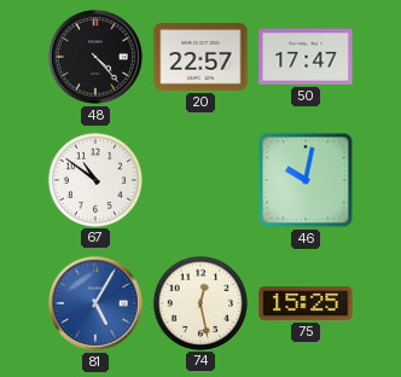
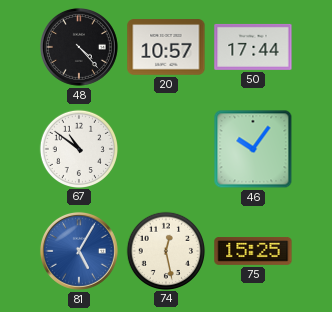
20: 22:57 -> 10:57 (166, 47)
50: 17:47 -> 17:44 (253, 47)
46: 10:02 -> 10:06 (253, 149)
